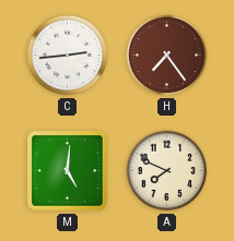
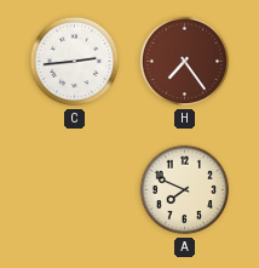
M: 5:01 -> none (68, 171)
